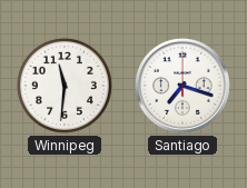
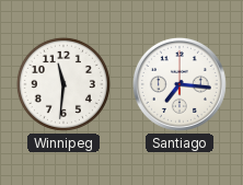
Santiago: 7:18 -> 7:16 (180, 84)
